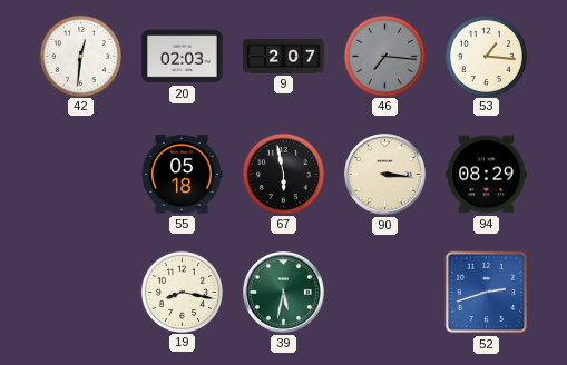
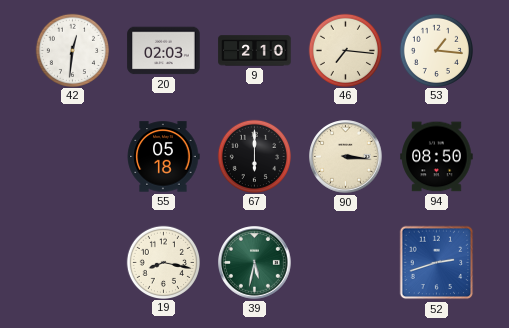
9: 2:07 -> 2:10 (255, 51)
46 dial: grey -> cream (345, 50)
67: 5:58 -> 6:00 (254, 156)
94: 08:29 -> 08:50 (437, 157)
